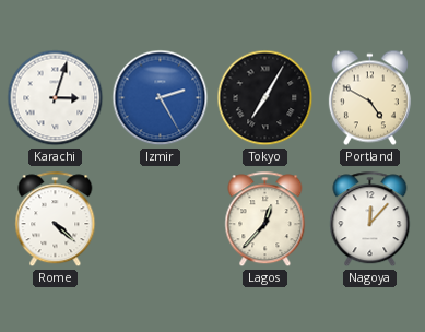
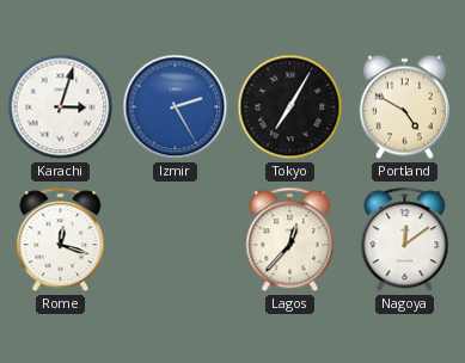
Rome: 4:22 -> 12:18 (61, 240)
Nagoya: 12:07 -> 12:09 (405, 240)
